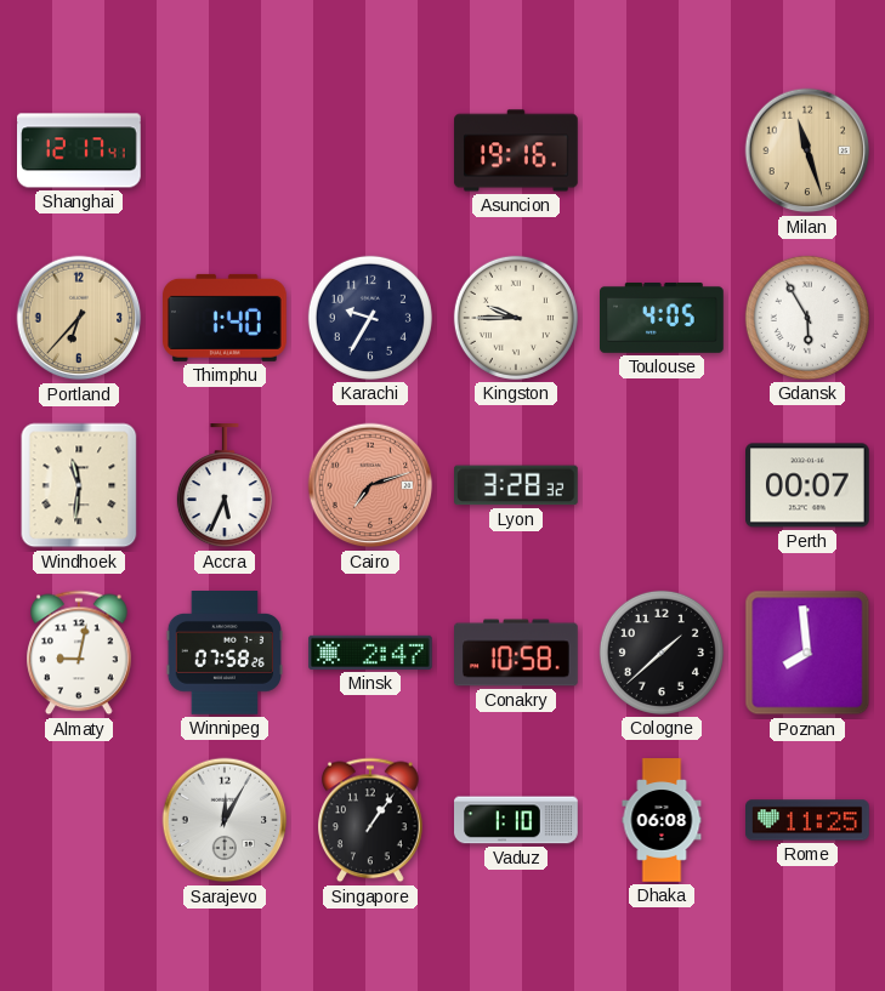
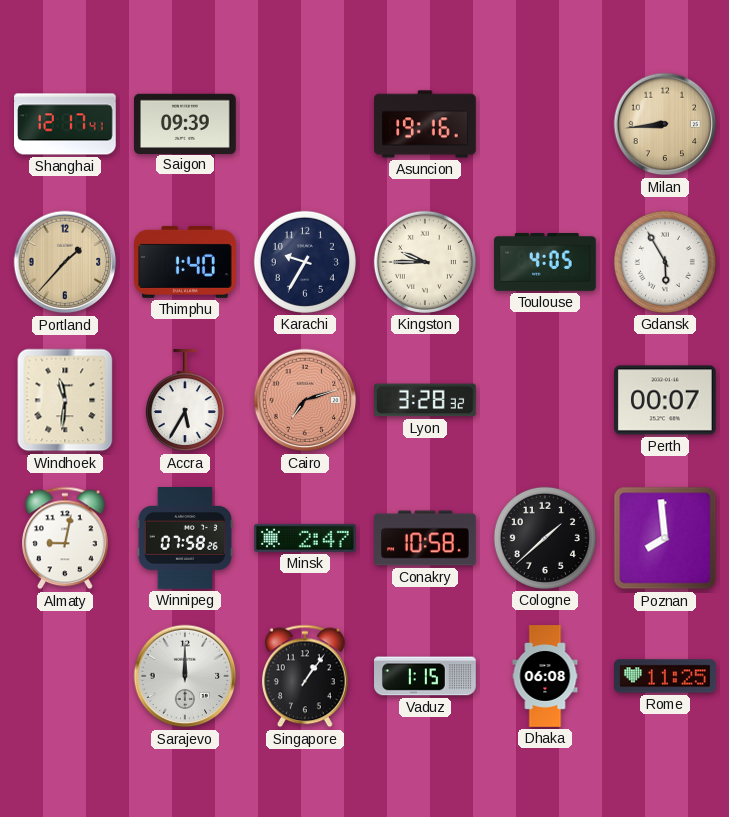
Saigon: none -> 09:39 (186, 123)
Milan: 11:27 -> 8:44 (665, 124)
Portland: 6:37 -> 1:37 (65, 262)
Accra: 5:34 -> 5:35 (185, 401)
Sarajevo: 12:05 -> 12:00 (185, 676)
Vaduz: 1:10 -> 1:15 (426, 676)
